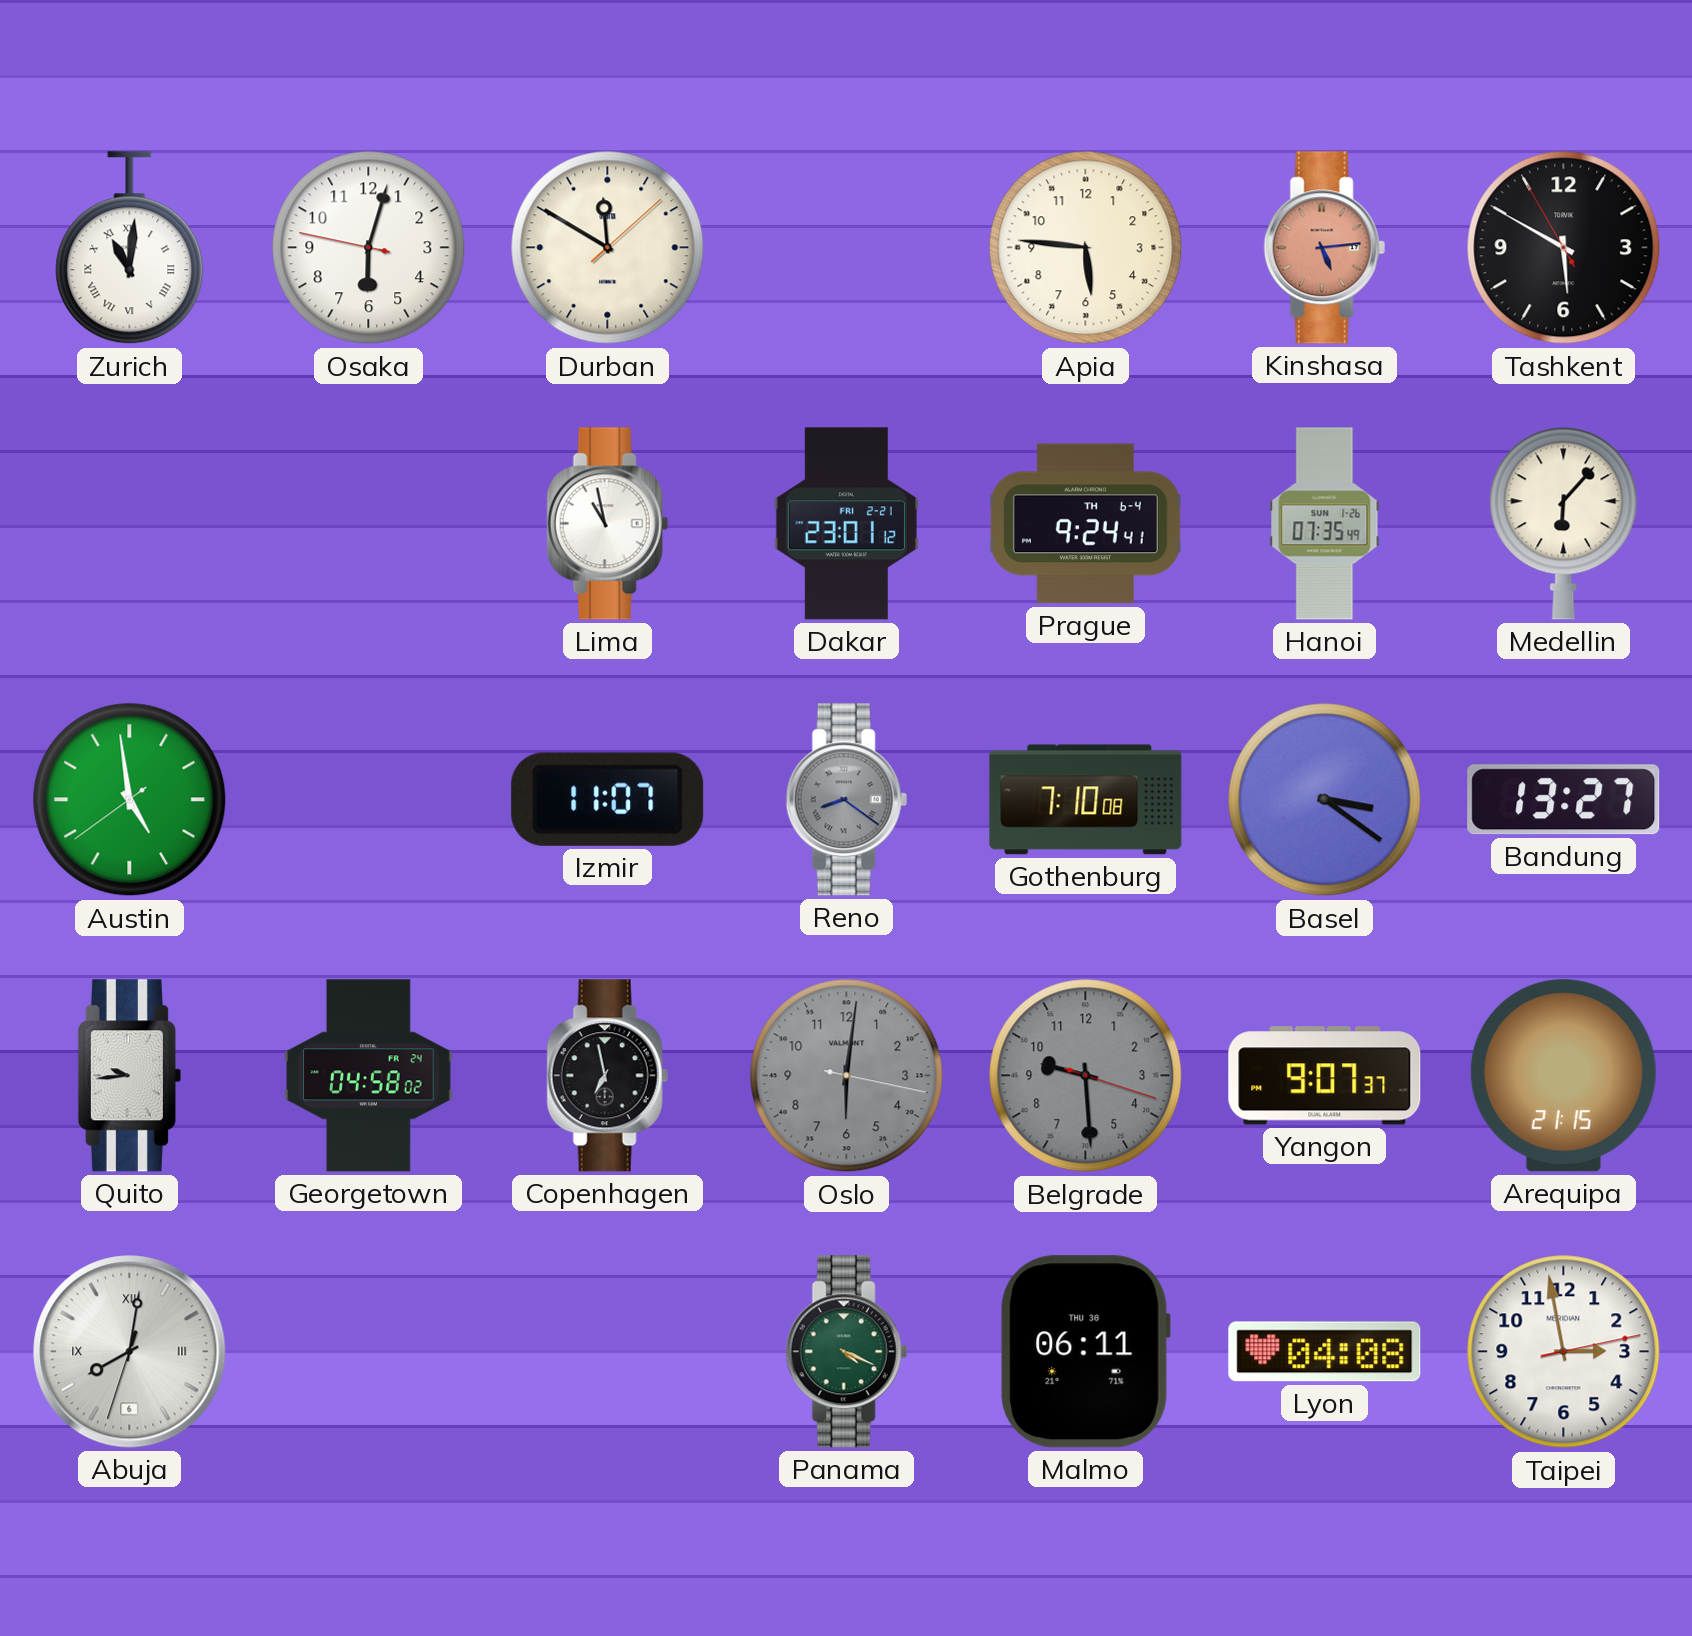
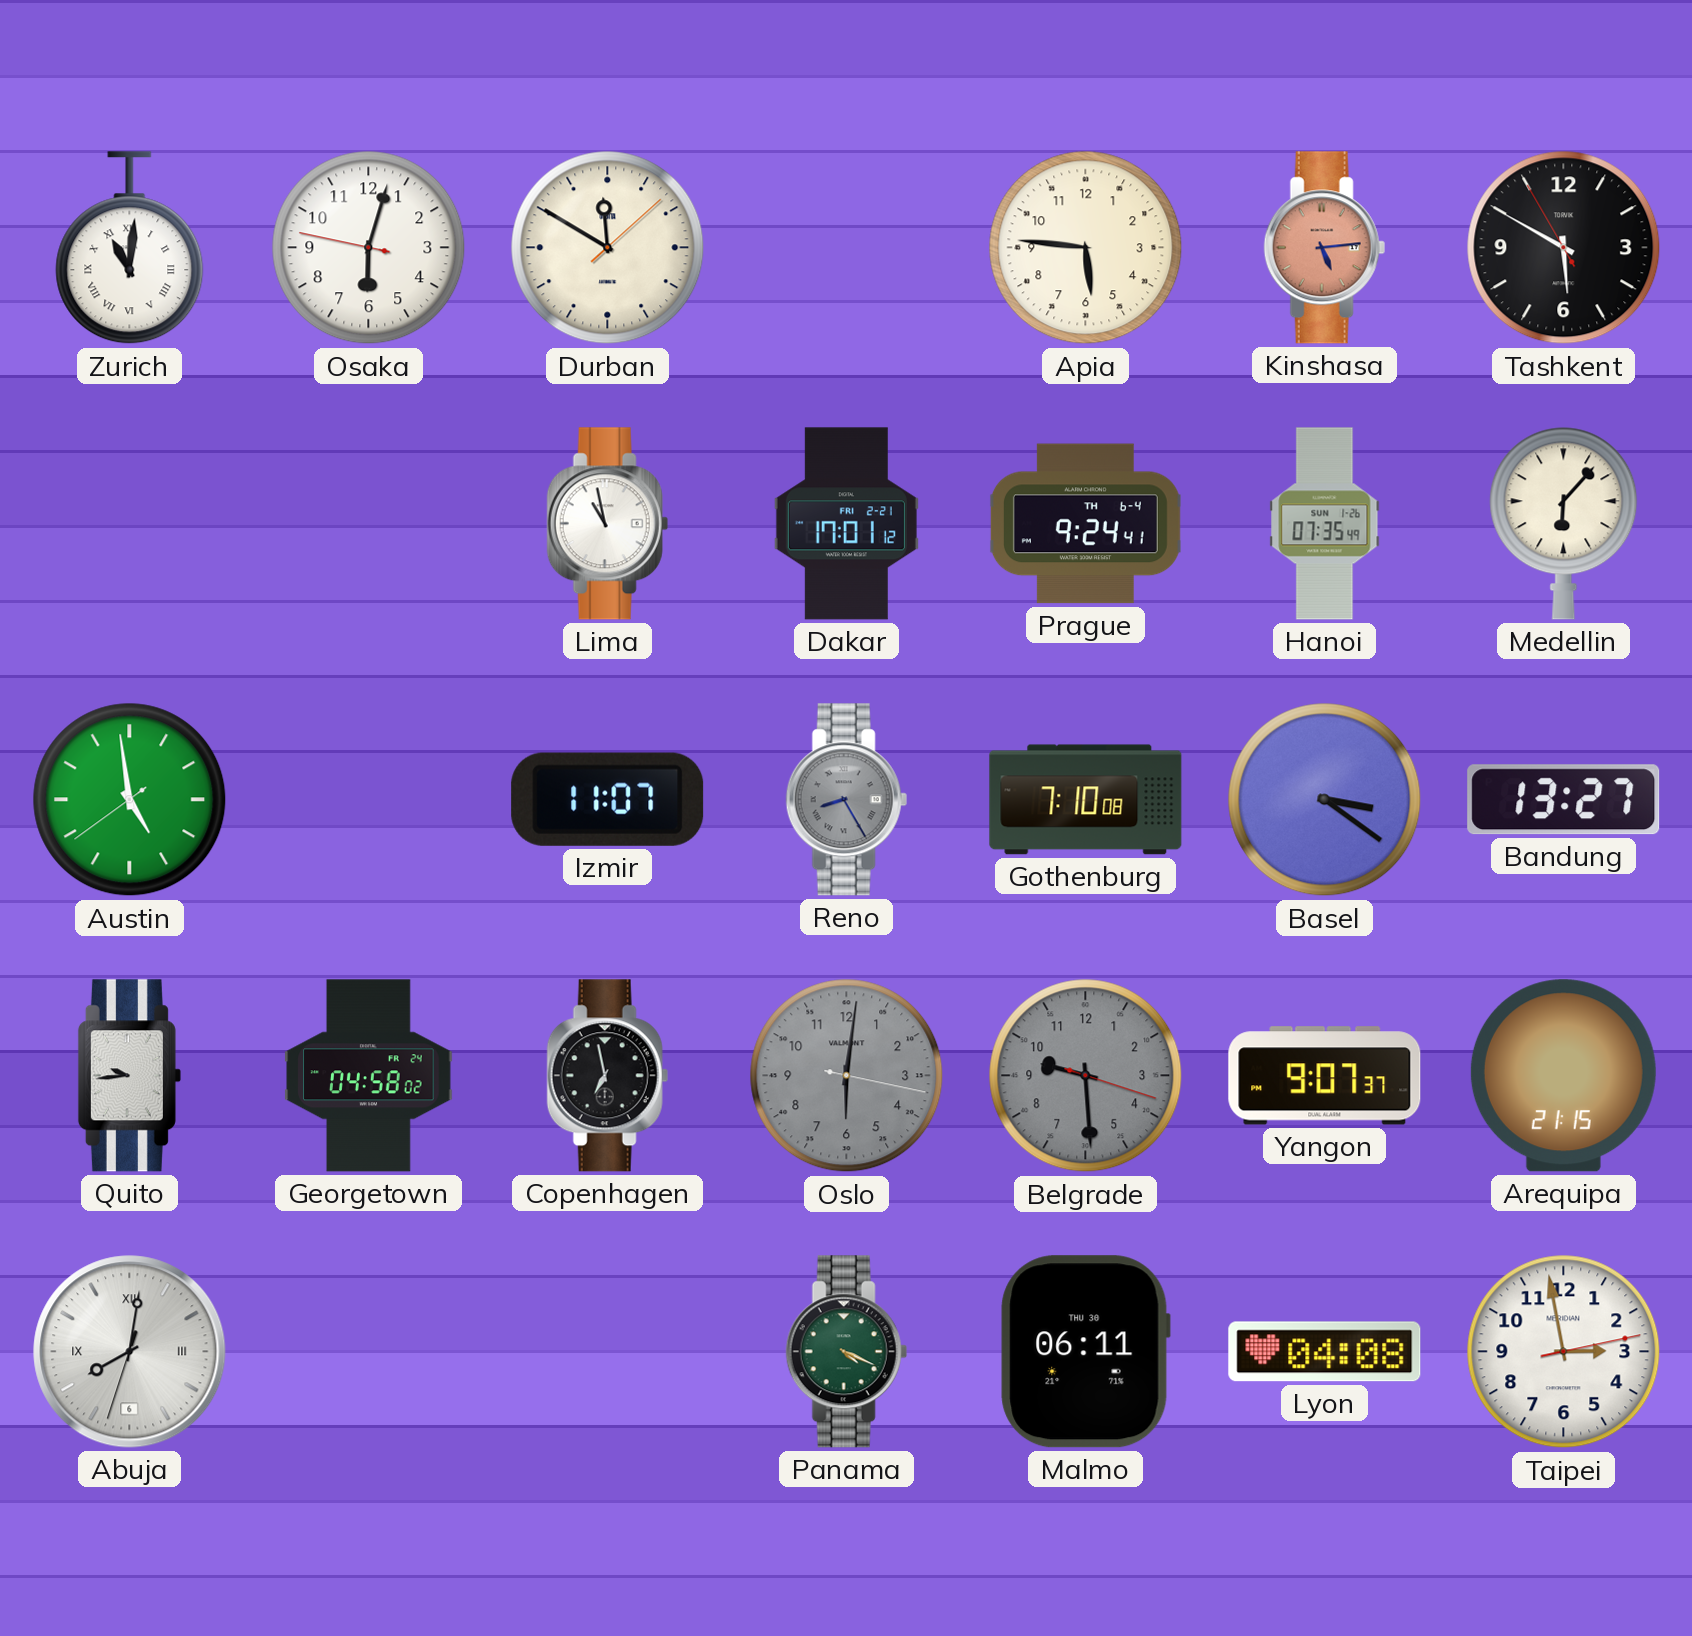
Dakar: 23:01 -> 17:01 (846, 524)
Reno: 8:21 -> 8:25 (846, 800)
